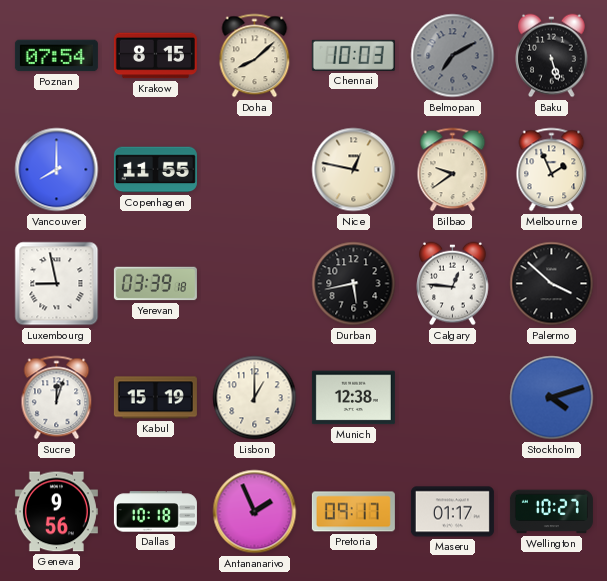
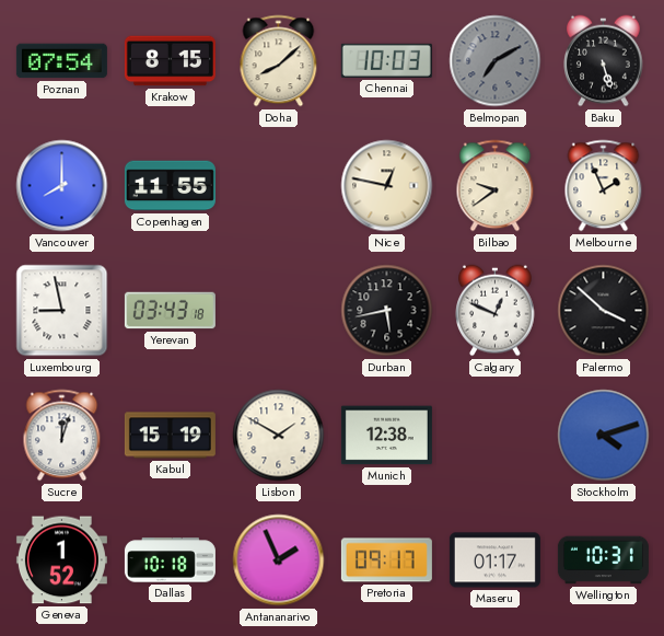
Yerevan: 03:39 -> 03:43 (170, 311)
Calgary: 12:46 -> 12:49 (496, 311)
Lisbon: 1:00 -> 1:50 (279, 436)
Geneva: 9:56 -> 1:52 (61, 560)
Wellington: 10:27 -> 10:31 (603, 560)
